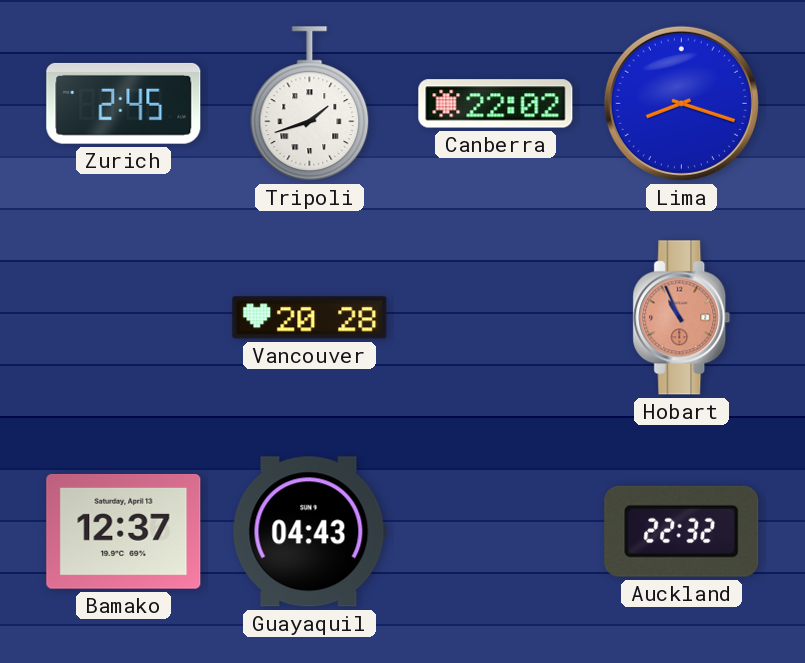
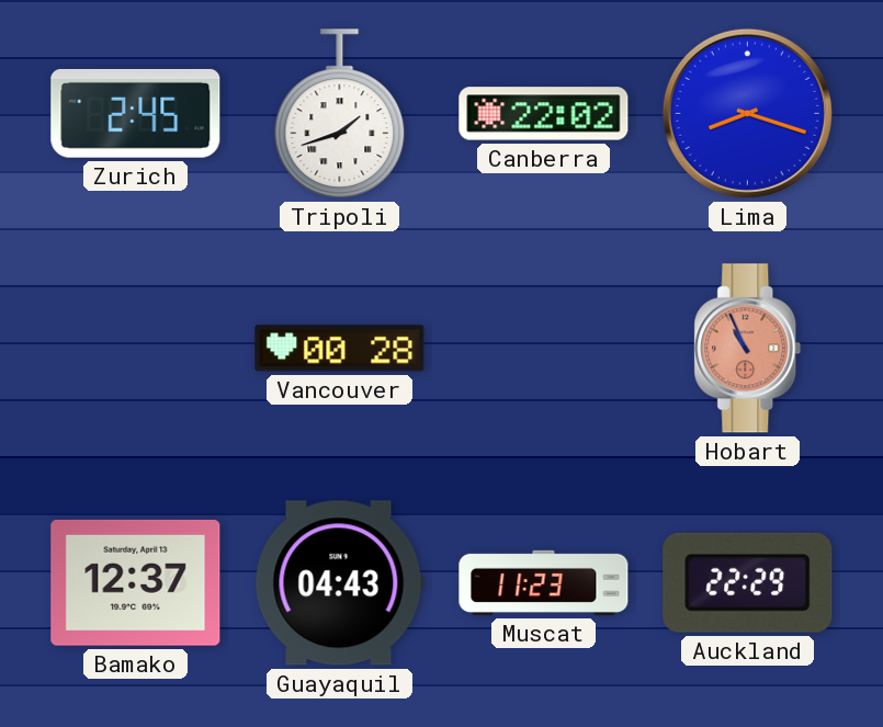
Vancouver: 20:28 -> 00:28 (340, 349)
Muscat: none -> 11:23 (544, 582)
Auckland: 22:32 -> 22:29 (748, 582)
